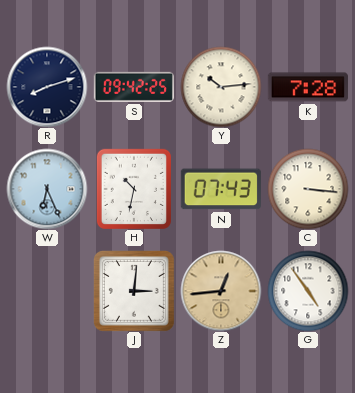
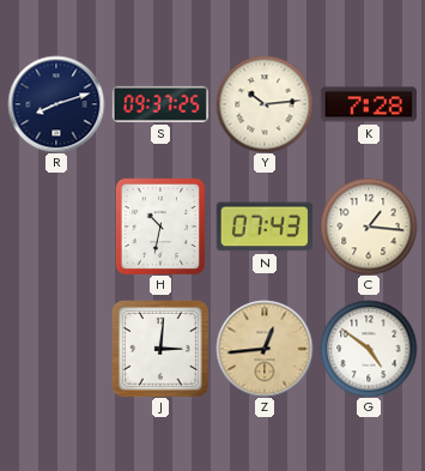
S: 09:42 -> 09:37 (159, 104)
W: 6:26 -> none (47, 189)
C: 3:16 -> 1:16 (369, 227)
G: 4:54 -> 4:51 (369, 349)
